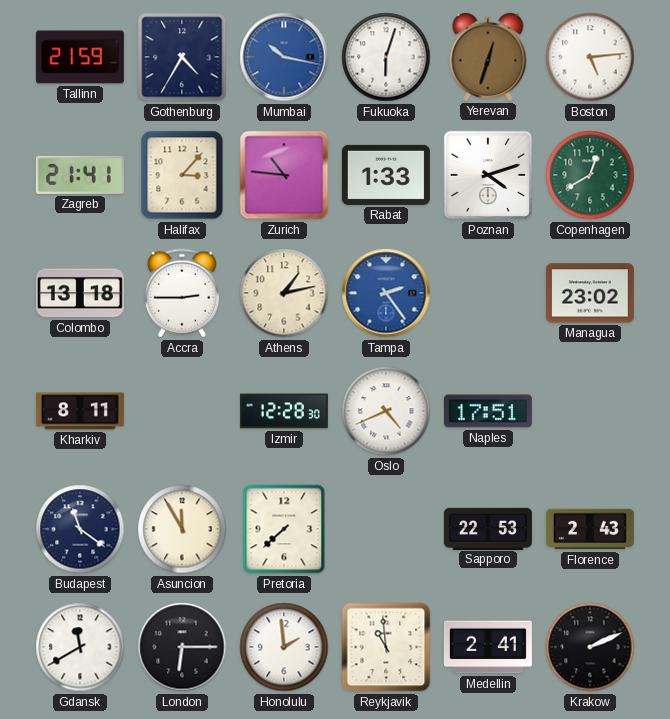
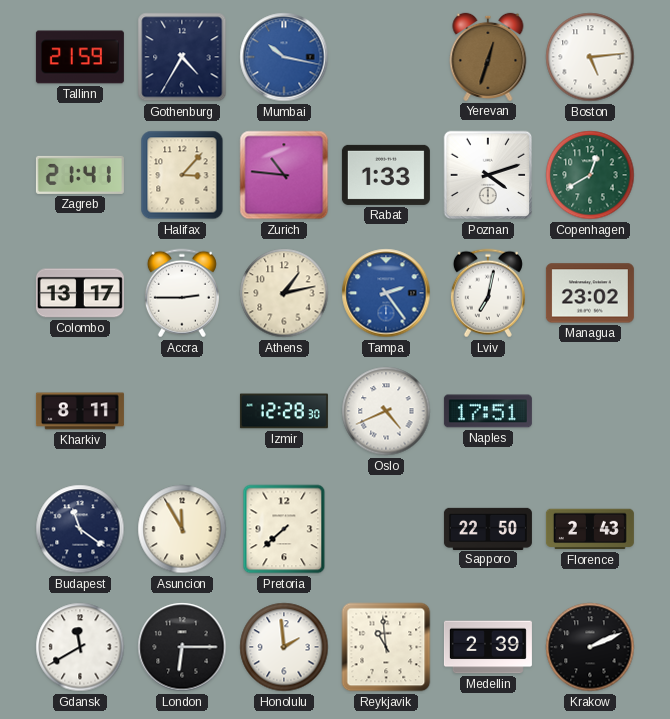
Fukuoka: 6:03 -> none (386, 57)
Colombo: 13:18 -> 13:17 (80, 293)
Lviv: none -> 7:02 (488, 293)
Sapporo: 22:53 -> 22:50 (488, 528)
Medellin: 2:41 -> 2:39 (488, 647)
